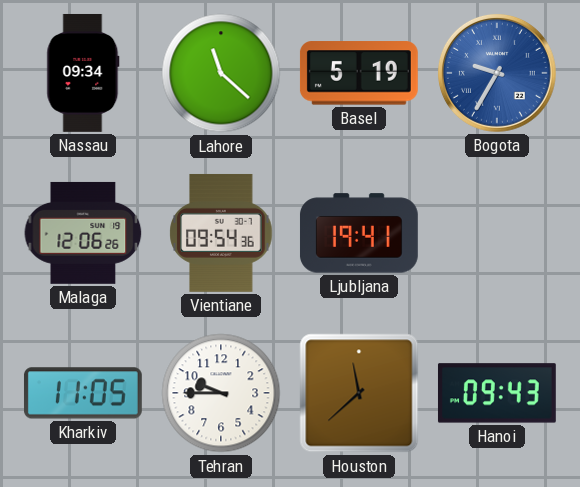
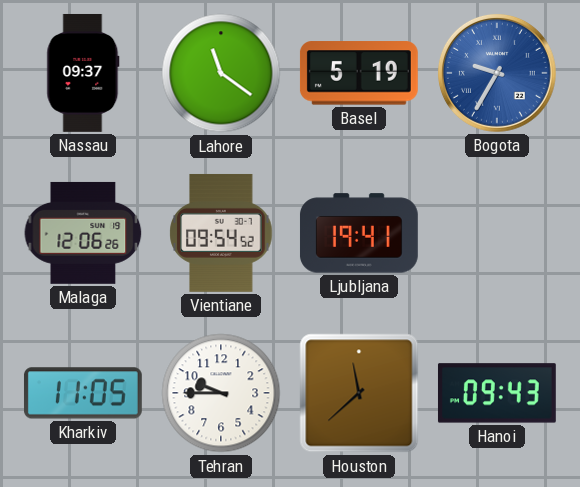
Nassau: 09:34 -> 09:37 (83, 73)
Lahore: 11:22 -> 11:21 (221, 73)
Vientiane: 09:54:36 -> 09:54:52 (221, 233)
